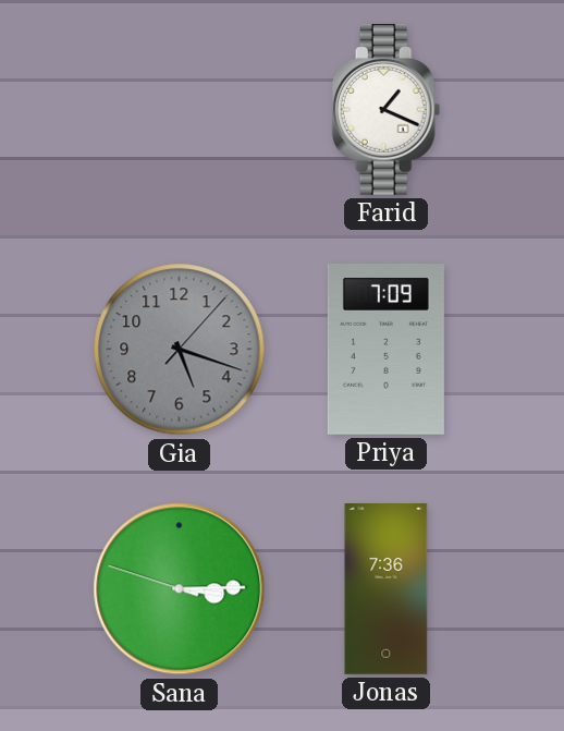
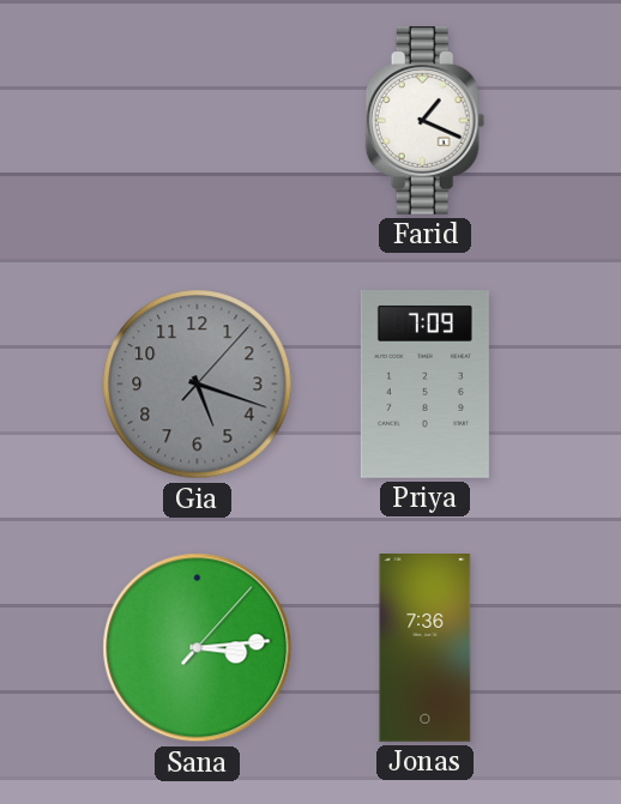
Sana: 3:14:48 -> 3:14:07 (198, 648)
